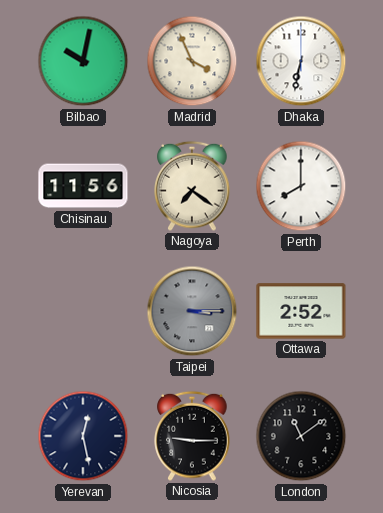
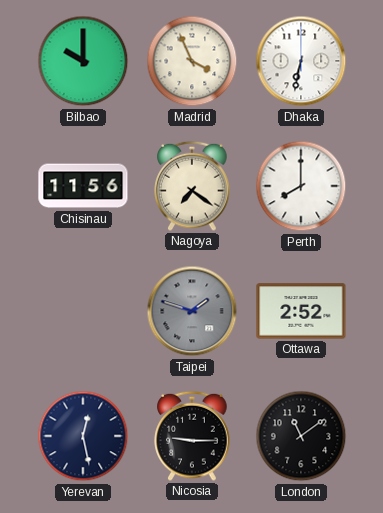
Bilbao: 10:02 -> 10:00 (83, 61)
Taipei: 3:15 -> 1:48 (192, 311)
